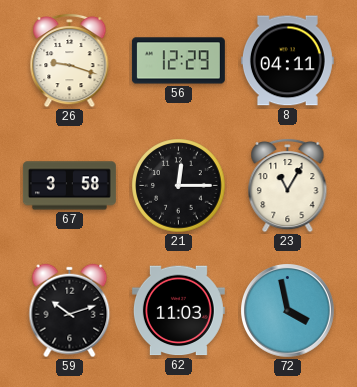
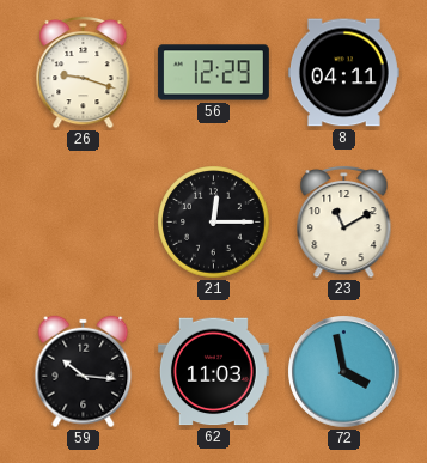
67: 3:58 -> none (69, 186)
23: 11:05 -> 11:10 (344, 221)
59: 10:12 -> 10:16 (84, 372)
